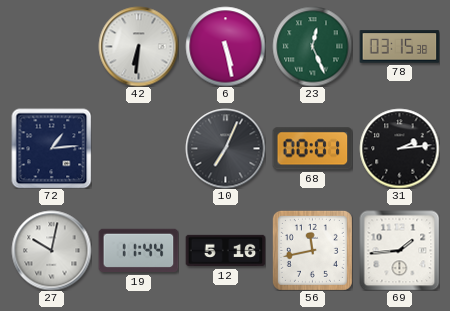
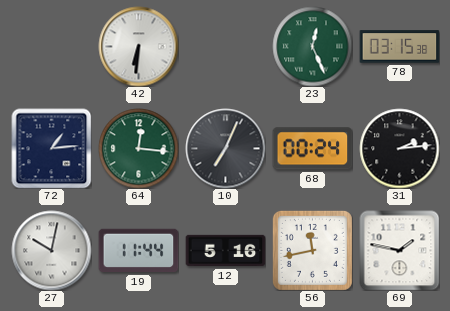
6: 5:28 -> none (225, 46)
64: none -> 12:16 (138, 148)
68: 00:01 -> 00:24 (312, 149)
69: 1:44 -> 1:47 (399, 250)
